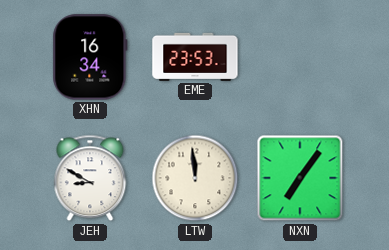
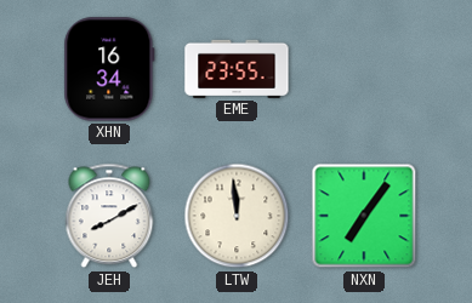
EME: 23:53 -> 23:55 (237, 69)
JEH: 8:50 -> 8:10 (109, 216)
